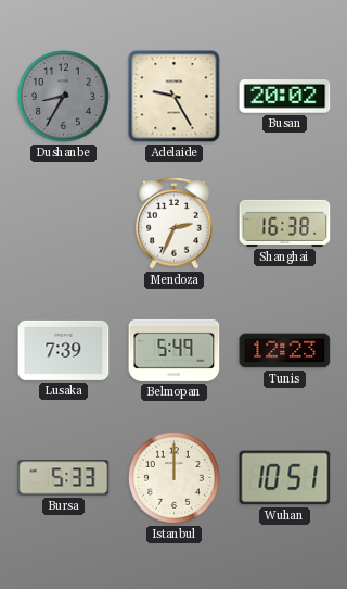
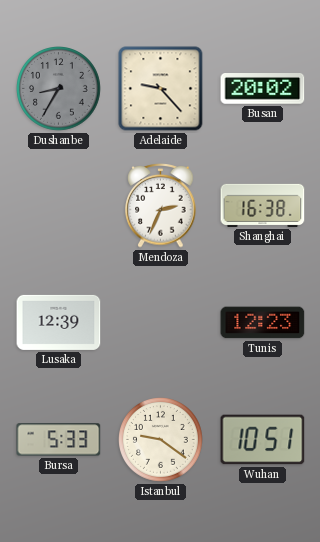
Adelaide: 9:25 -> 9:23 (161, 89)
Lusaka: 7:39 -> 12:39 (59, 322)
Belmopan: 5:49 -> none (175, 350)
Istanbul: 12:00 -> 9:21 (161, 440)
